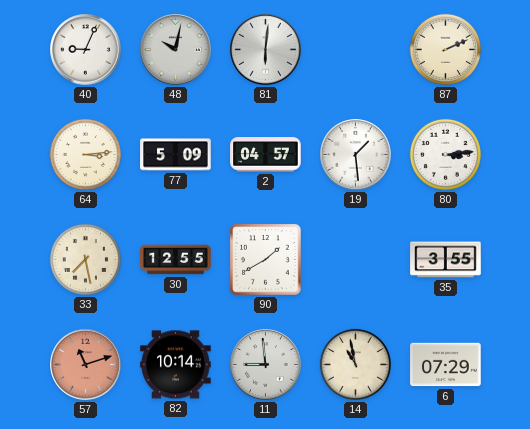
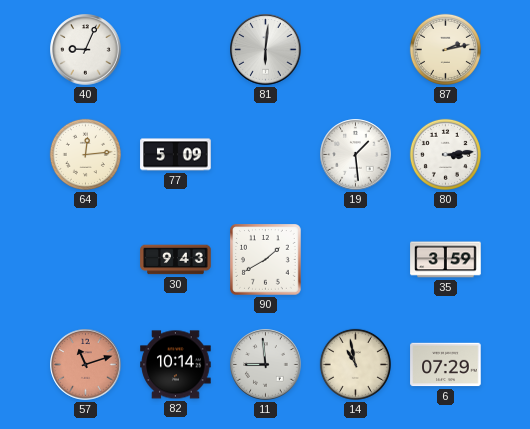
48: 10:02 -> none (176, 50)
87: 2:11 -> 2:13 (445, 49)
64: 3:14 -> 12:14 (85, 154)
2: 04:57 -> none (266, 155)
33: 7:28 -> none (85, 259)
30: 12:55 -> 9:43 (176, 260)
35: 3:55 -> 3:59 (446, 260)
